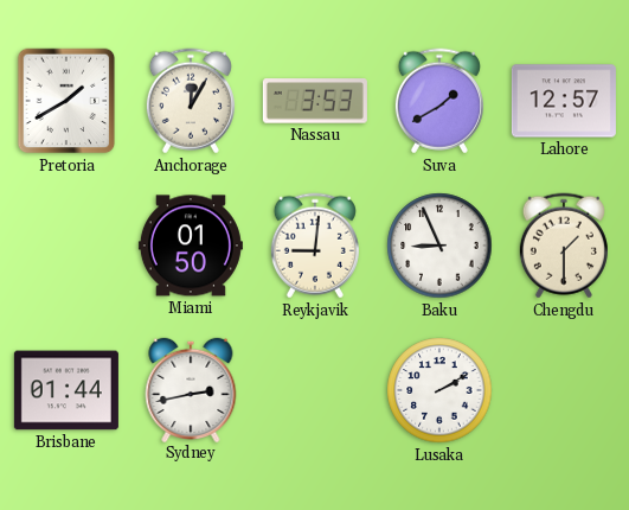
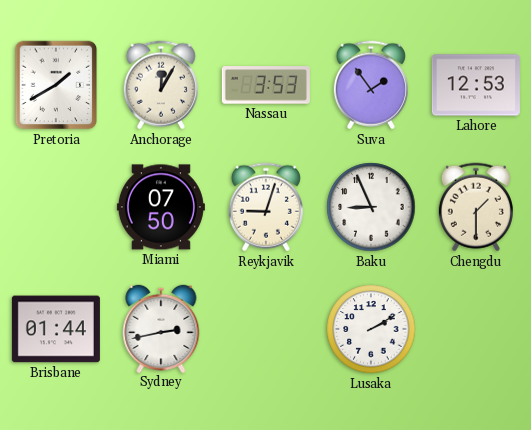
Suva: 1:40 -> 1:54 (371, 85)
Lahore: 12:57 -> 12:53 (476, 85)
Miami: 01:50 -> 07:50 (161, 207)
Reykjavik: 9:01 -> 9:03 (266, 207)
